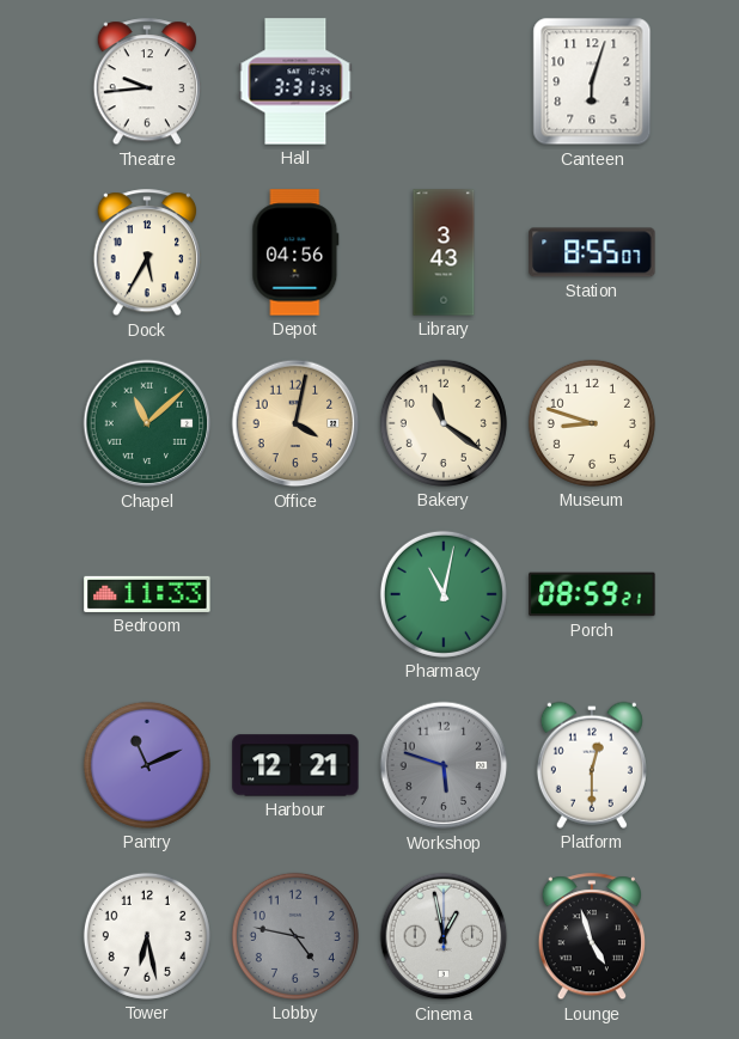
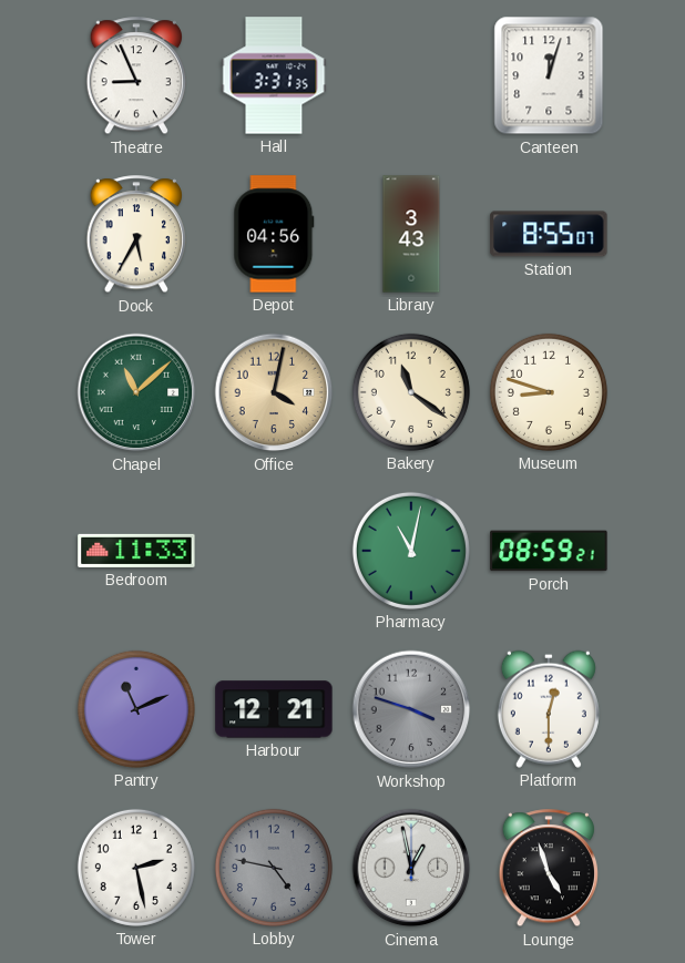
Theatre: 9:44 -> 8:56 (135, 76)
Canteen: 6:03 -> 12:03 (549, 75)
Workshop: 5:48 -> 3:48 (411, 709)
Tower: 6:28 -> 2:28 (136, 868)
